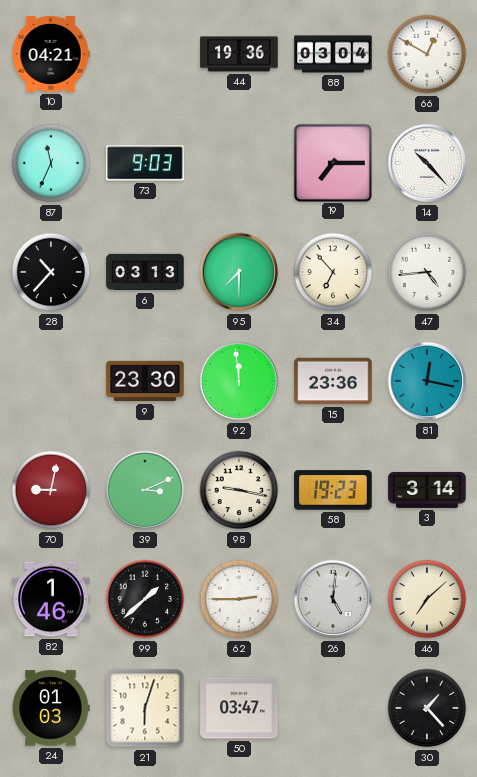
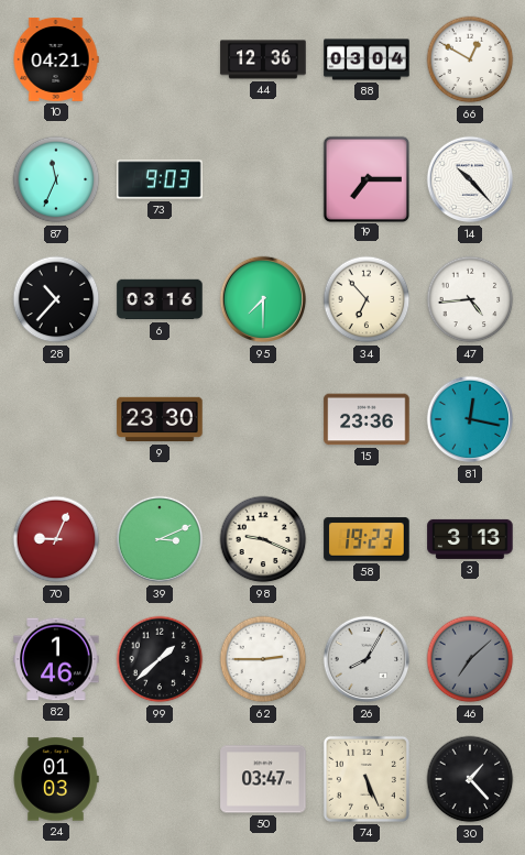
44: 19:36 -> 12:36 (263, 59)
6: 03:13 -> 03:16 (160, 299)
92: 11:59 -> none (239, 381)
70: 9:02 -> 9:04 (56, 539)
98: 9:17 -> 9:19 (263, 539)
3: 3:14 -> 3:13 (470, 539)
26: 5:01 -> 8:05 (367, 659)
46 dial: cream -> grey (470, 659)
21: 6:03 -> none (145, 708)
74: none -> 5:26 (367, 779)
